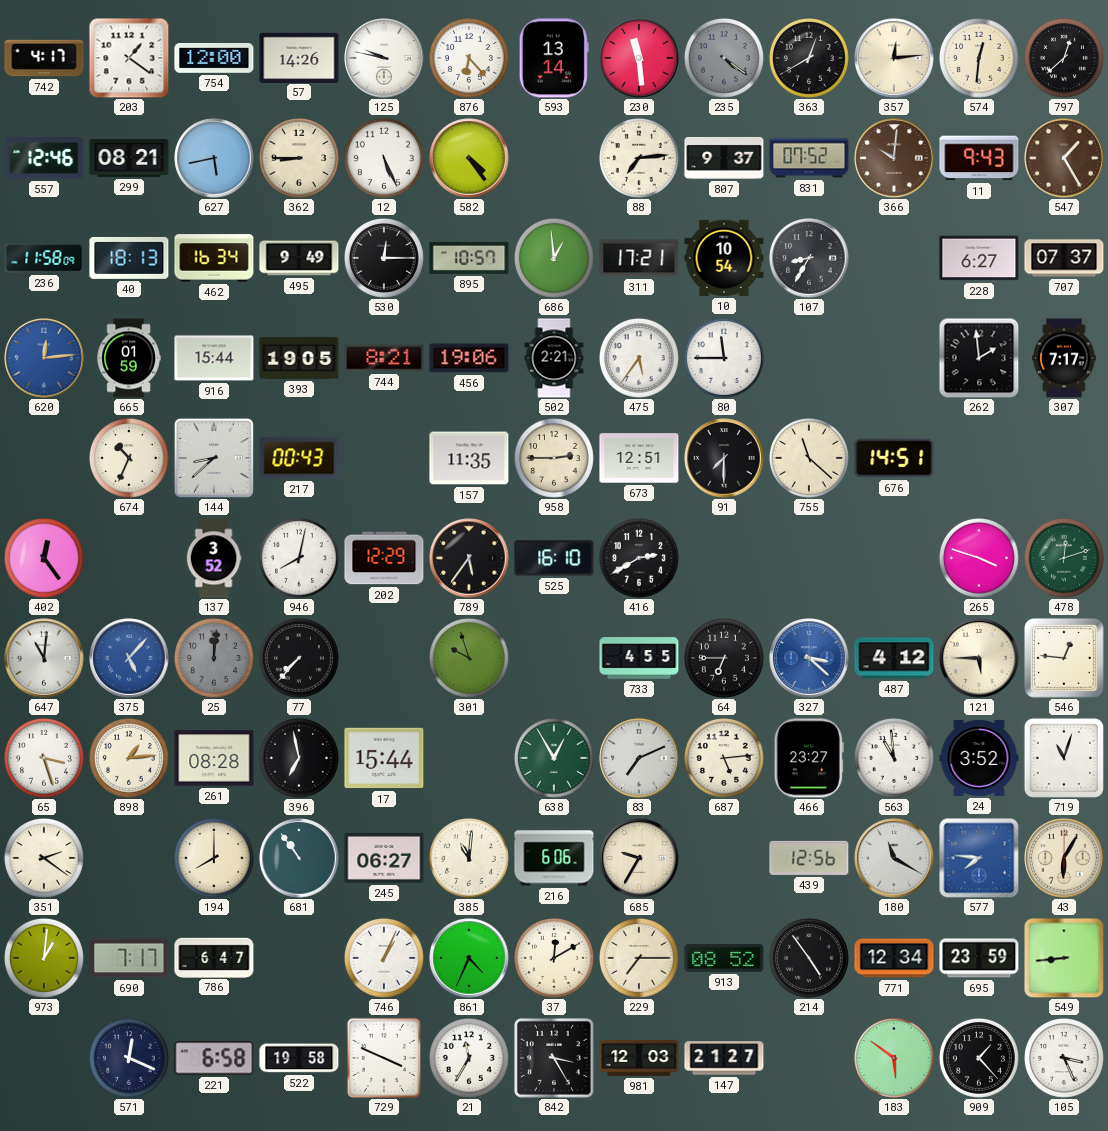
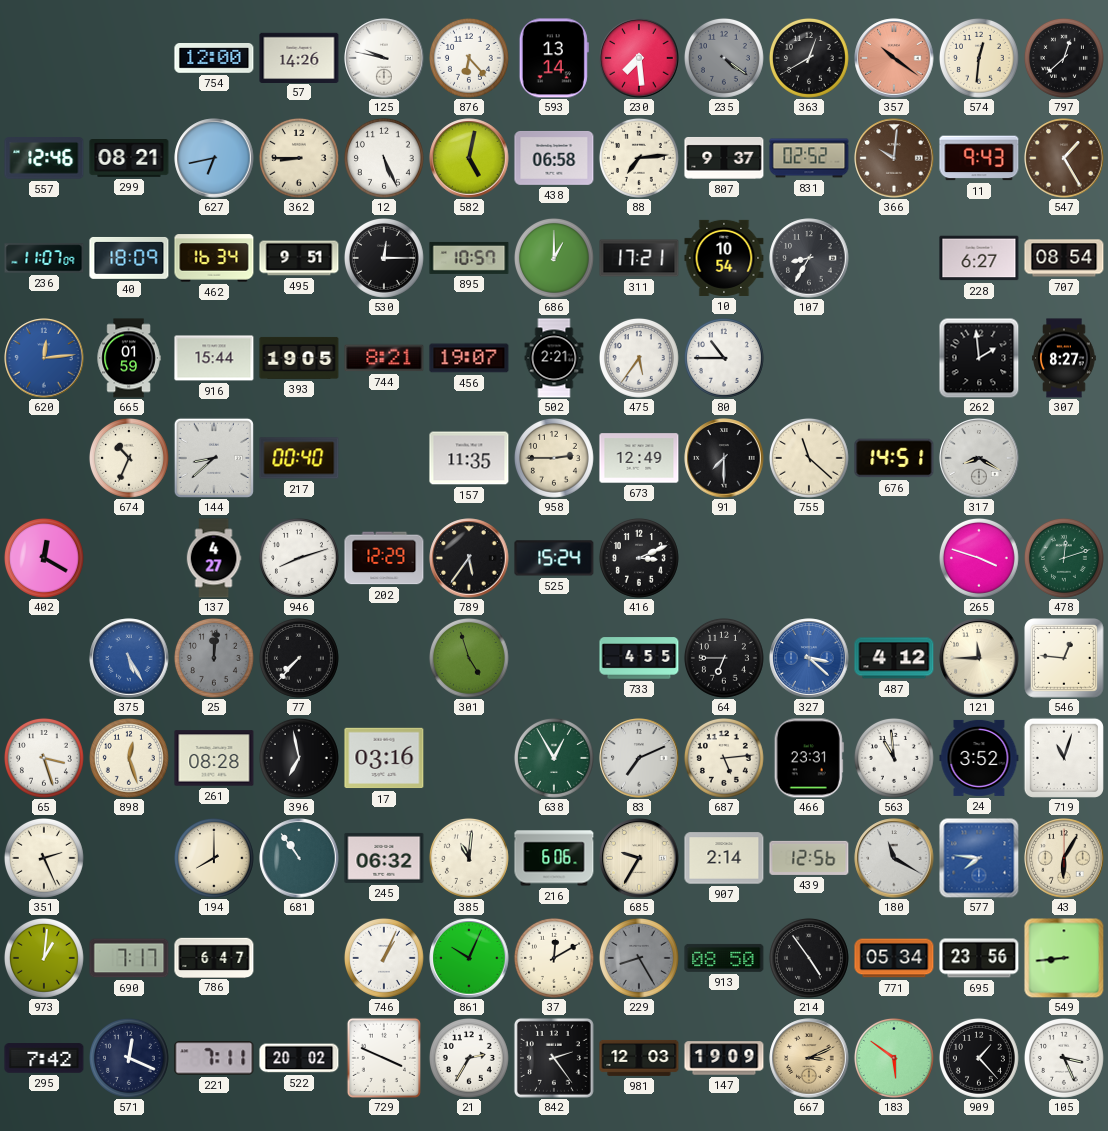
742: 4:17 -> none (44, 58)
203: 1:21 -> none (129, 58)
230: 11:29 -> 7:29 (639, 58)
357: 12:14 -> 10:21 (894, 58)
357 dial: cream -> salmon (894, 58)
627: 5:43 -> 6:43 (214, 158)
582: 4:24 -> 5:02 (469, 158)
438: none -> 06:58 (554, 158)
831: 07:52 -> 02:52 (809, 158)
236: 11:58 -> 11:07 (44, 258)
40: 18:13 -> 18:09 (129, 258)
495: 9:49 -> 9:51 (299, 258)
686: 12:59 -> 1:00 (554, 258)
707: 07:37 -> 08:54 (1064, 258)
456: 19:06 -> 19:07 (469, 358)
80: 11:45 -> 10:45 (724, 358)
307: 7:17 -> 8:27 (1064, 358)
217: 00:43 -> 00:40 (299, 458)
673: 12:51 -> 12:49 (639, 458)
317: none -> 8:20 (979, 458)
402: 12:24 -> 12:20 (44, 558)
137: 3:52 -> 4:27 (214, 558)
946: 8:02 -> 8:12 (299, 558)
525: 16:10 -> 15:24 (554, 558)
416: 2:40 -> 3:11 (639, 558)
647: 11:01 -> none (44, 658)
375: 5:07 -> 5:25 (129, 658)
301: 9:57 -> 4:57 (469, 658)
121: 5:45 -> 11:45 (979, 658)
898: 1:14 -> 12:27 (129, 758)
17: 15:44 -> 03:16 (384, 758)
466: 23:27 -> 23:31 (809, 758)
351: 2:21 -> 2:26 (44, 858)
245: 06:27 -> 06:32 (384, 858)
907: none -> 2:14 (724, 858)
861: 4:34 -> 10:04 (469, 958)
229: 7:15 -> 8:25 (639, 958)
229 dial: cream -> grey (639, 958)
913: 08:52 -> 08:50 (724, 958)
771: 12:34 -> 05:34 (894, 958)
695: 23:59 -> 23:56 (979, 958)
295: none -> 7:42 (44, 1058)
221: 6:58 -> 7:11 (214, 1058)
522: 19:58 -> 20:02 (299, 1058)
21: 11:35 -> 2:35 (469, 1058)
842: 3:25 -> 2:24 (554, 1058)
147: 21:27 -> 19:09 (724, 1058)
667: none -> 3:11 (809, 1058)
